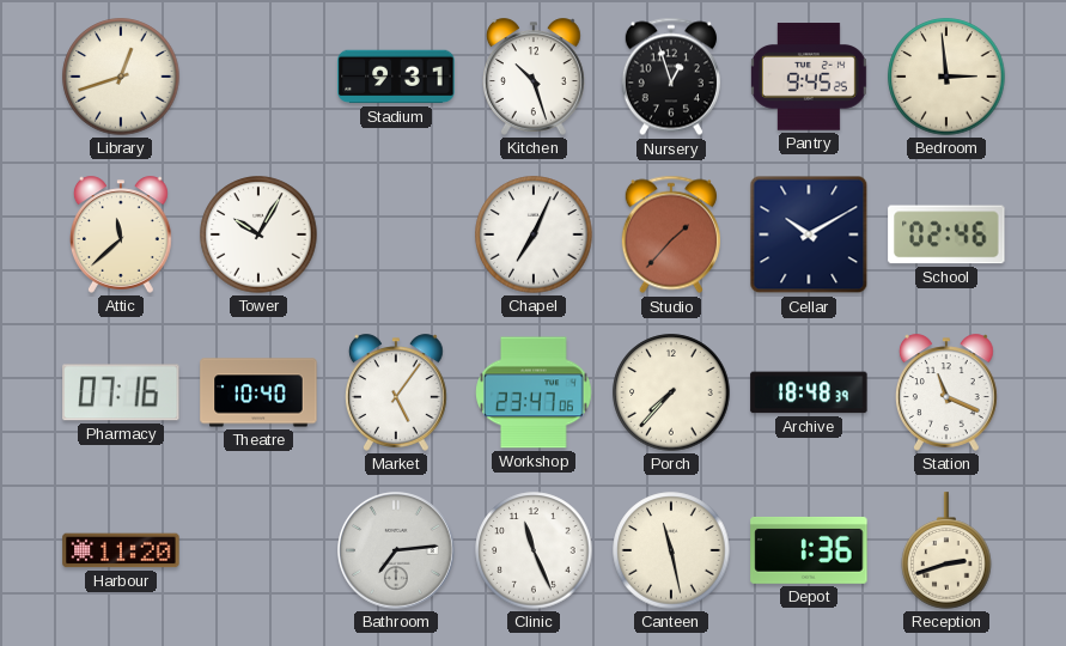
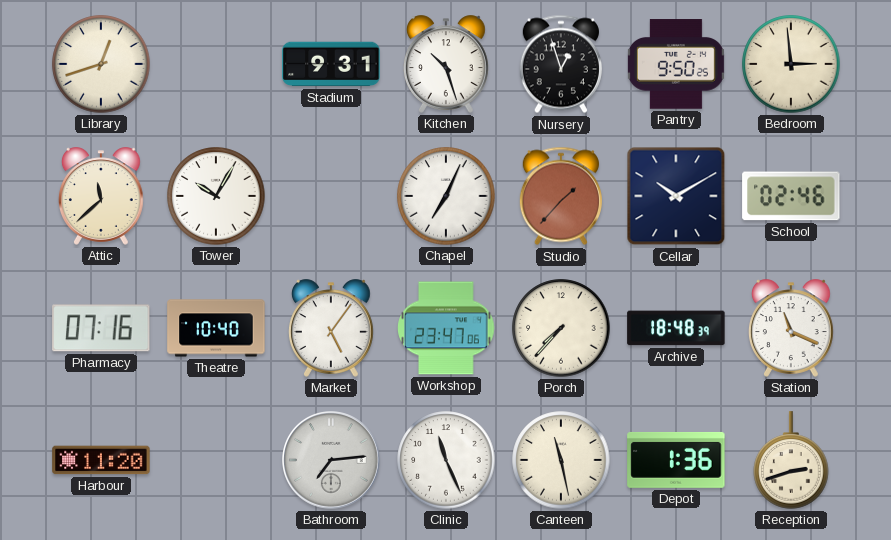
Pantry: 9:45 -> 9:50 (676, 64)
